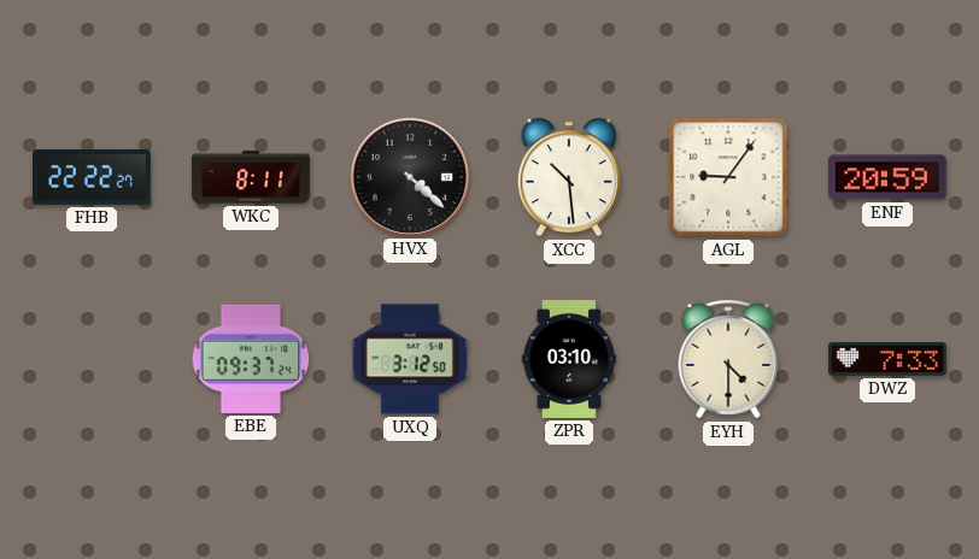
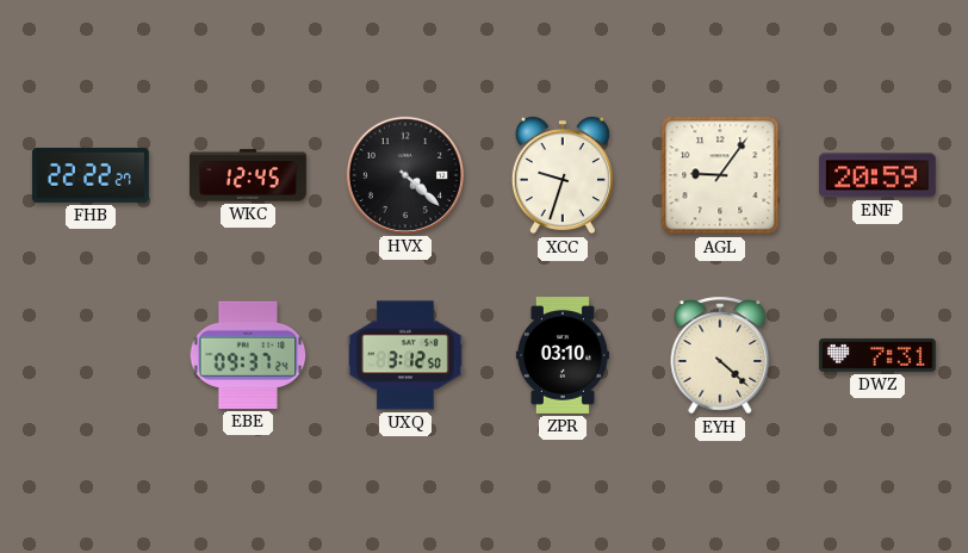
WKC: 8:11 -> 12:45 (249, 175)
XCC: 10:29 -> 9:33 (563, 175)
EYH: 4:30 -> 4:22 (720, 355)
DWZ: 7:33 -> 7:31 (877, 355)
